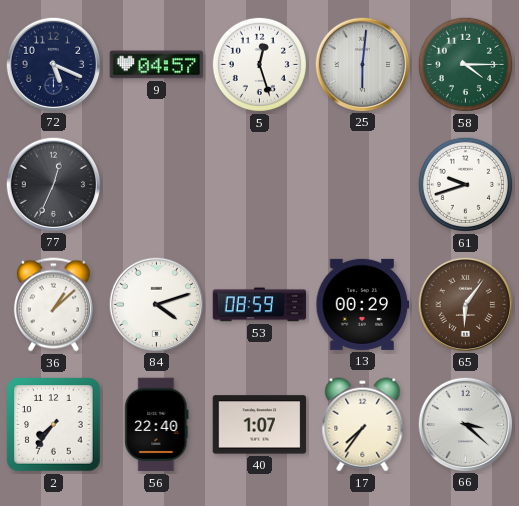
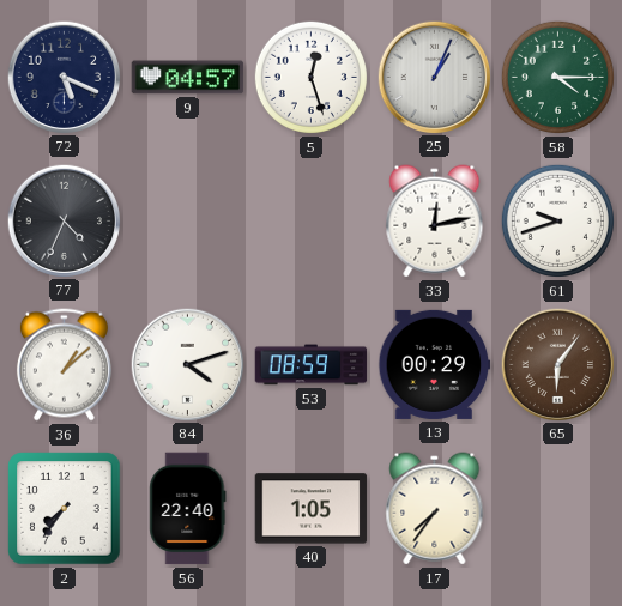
25: 6:01 -> 1:04 (434, 77)
77: 12:34 -> 4:34 (64, 220)
33: none -> 12:13 (435, 222)
40: 1:07 -> 1:05 (312, 509)
66: 3:22 -> none (465, 424)
